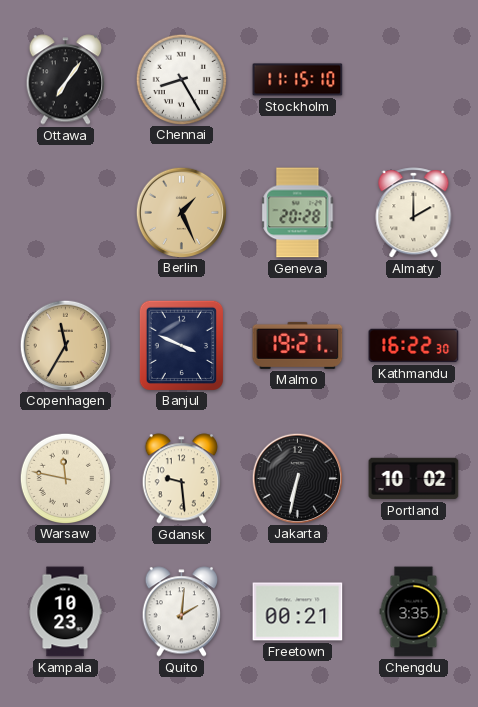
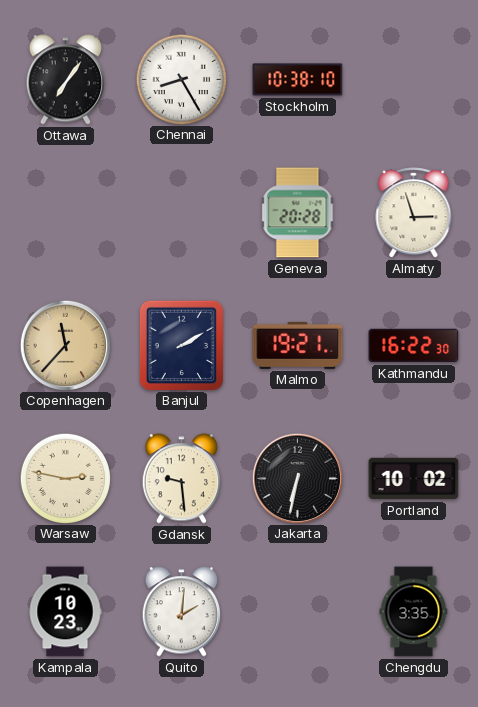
Stockholm: 11:15 -> 10:38 (298, 80)
Berlin: 1:26 -> none (181, 212)
Almaty: 2:00 -> 2:57 (414, 213)
Copenhagen: 11:35 -> 11:37 (65, 345)
Banjul: 3:49 -> 2:10 (181, 345)
Warsaw: 11:47 -> 2:47 (65, 478)
Freetown: 00:21 -> none (298, 612)
